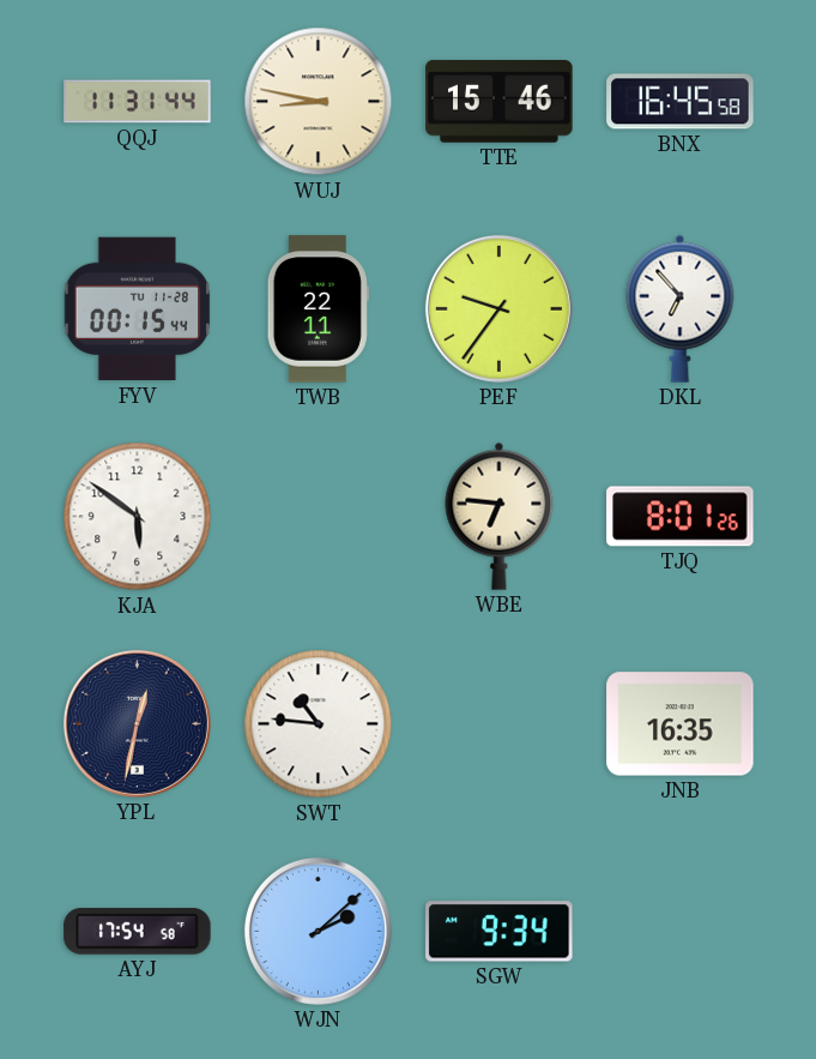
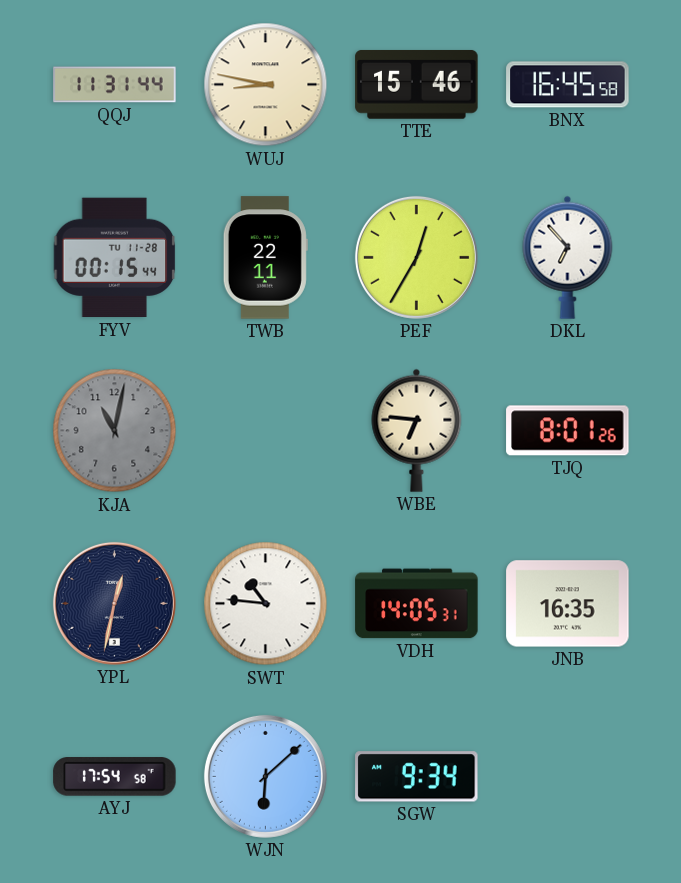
PEF: 9:36 -> 12:35 (416, 257)
KJA: 5:51 -> 11:02 (115, 431)
KJA dial: white -> grey (115, 431)
VDH: none -> 14:05 (417, 604)
WJN: 2:08 -> 6:08 (265, 776)
